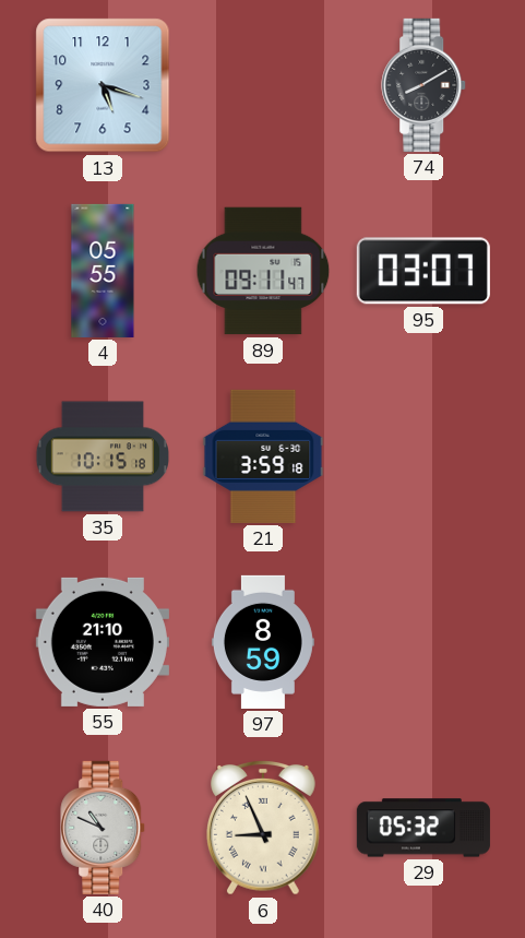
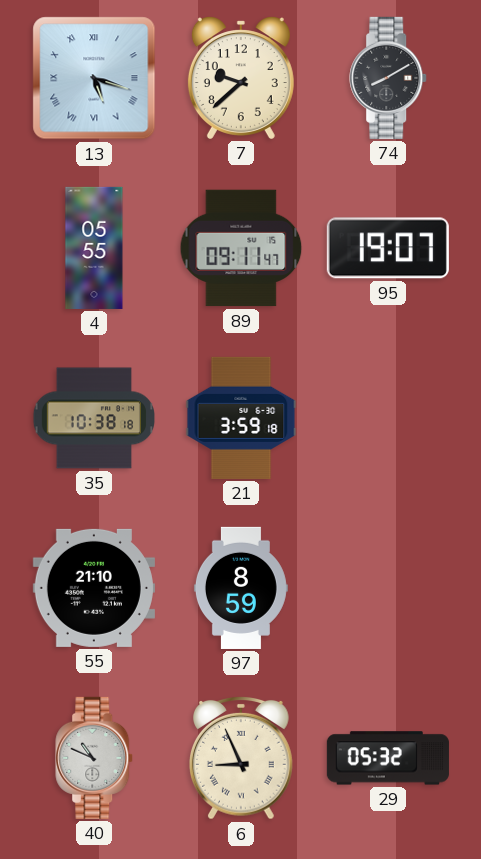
13 numerals: Arabic -> Roman (94, 78)
7: none -> 9:38 (241, 78)
95: 03:07 -> 19:07 (388, 248)
35: 10:15 -> 10:38 (93, 418)
